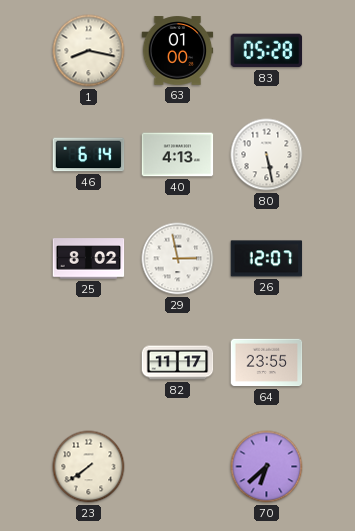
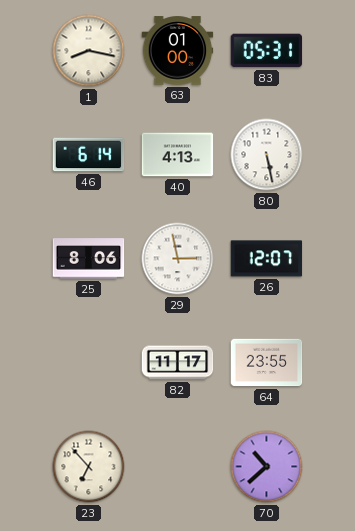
83: 05:28 -> 05:31 (267, 51)
25: 8:02 -> 8:06 (89, 259)
23: 7:39 -> 6:53 (89, 467)
70: 6:38 -> 10:38 (267, 467)
